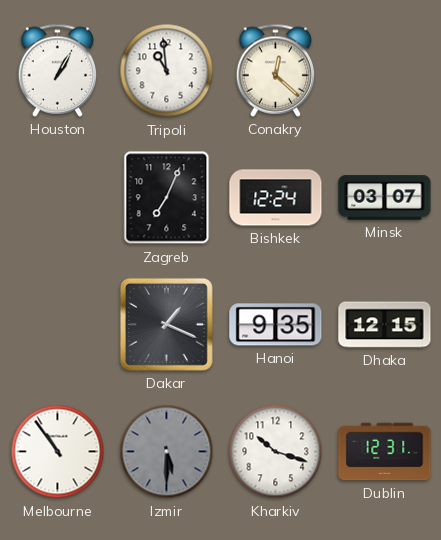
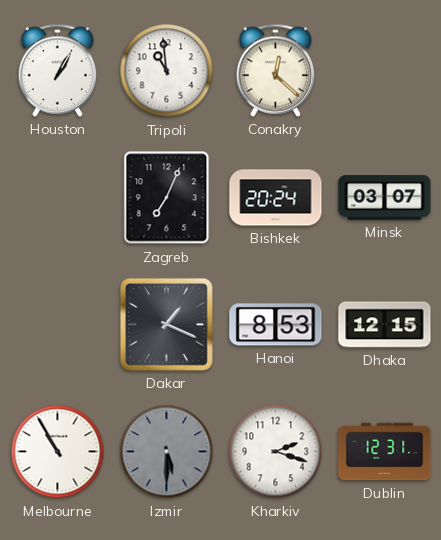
Bishkek: 12:24 -> 20:24 (276, 198)
Hanoi: 9:35 -> 8:53 (276, 325)
Melbourne: 10:54 -> 10:55 (58, 452)
Kharkiv: 10:18 -> 2:18 (276, 452)
